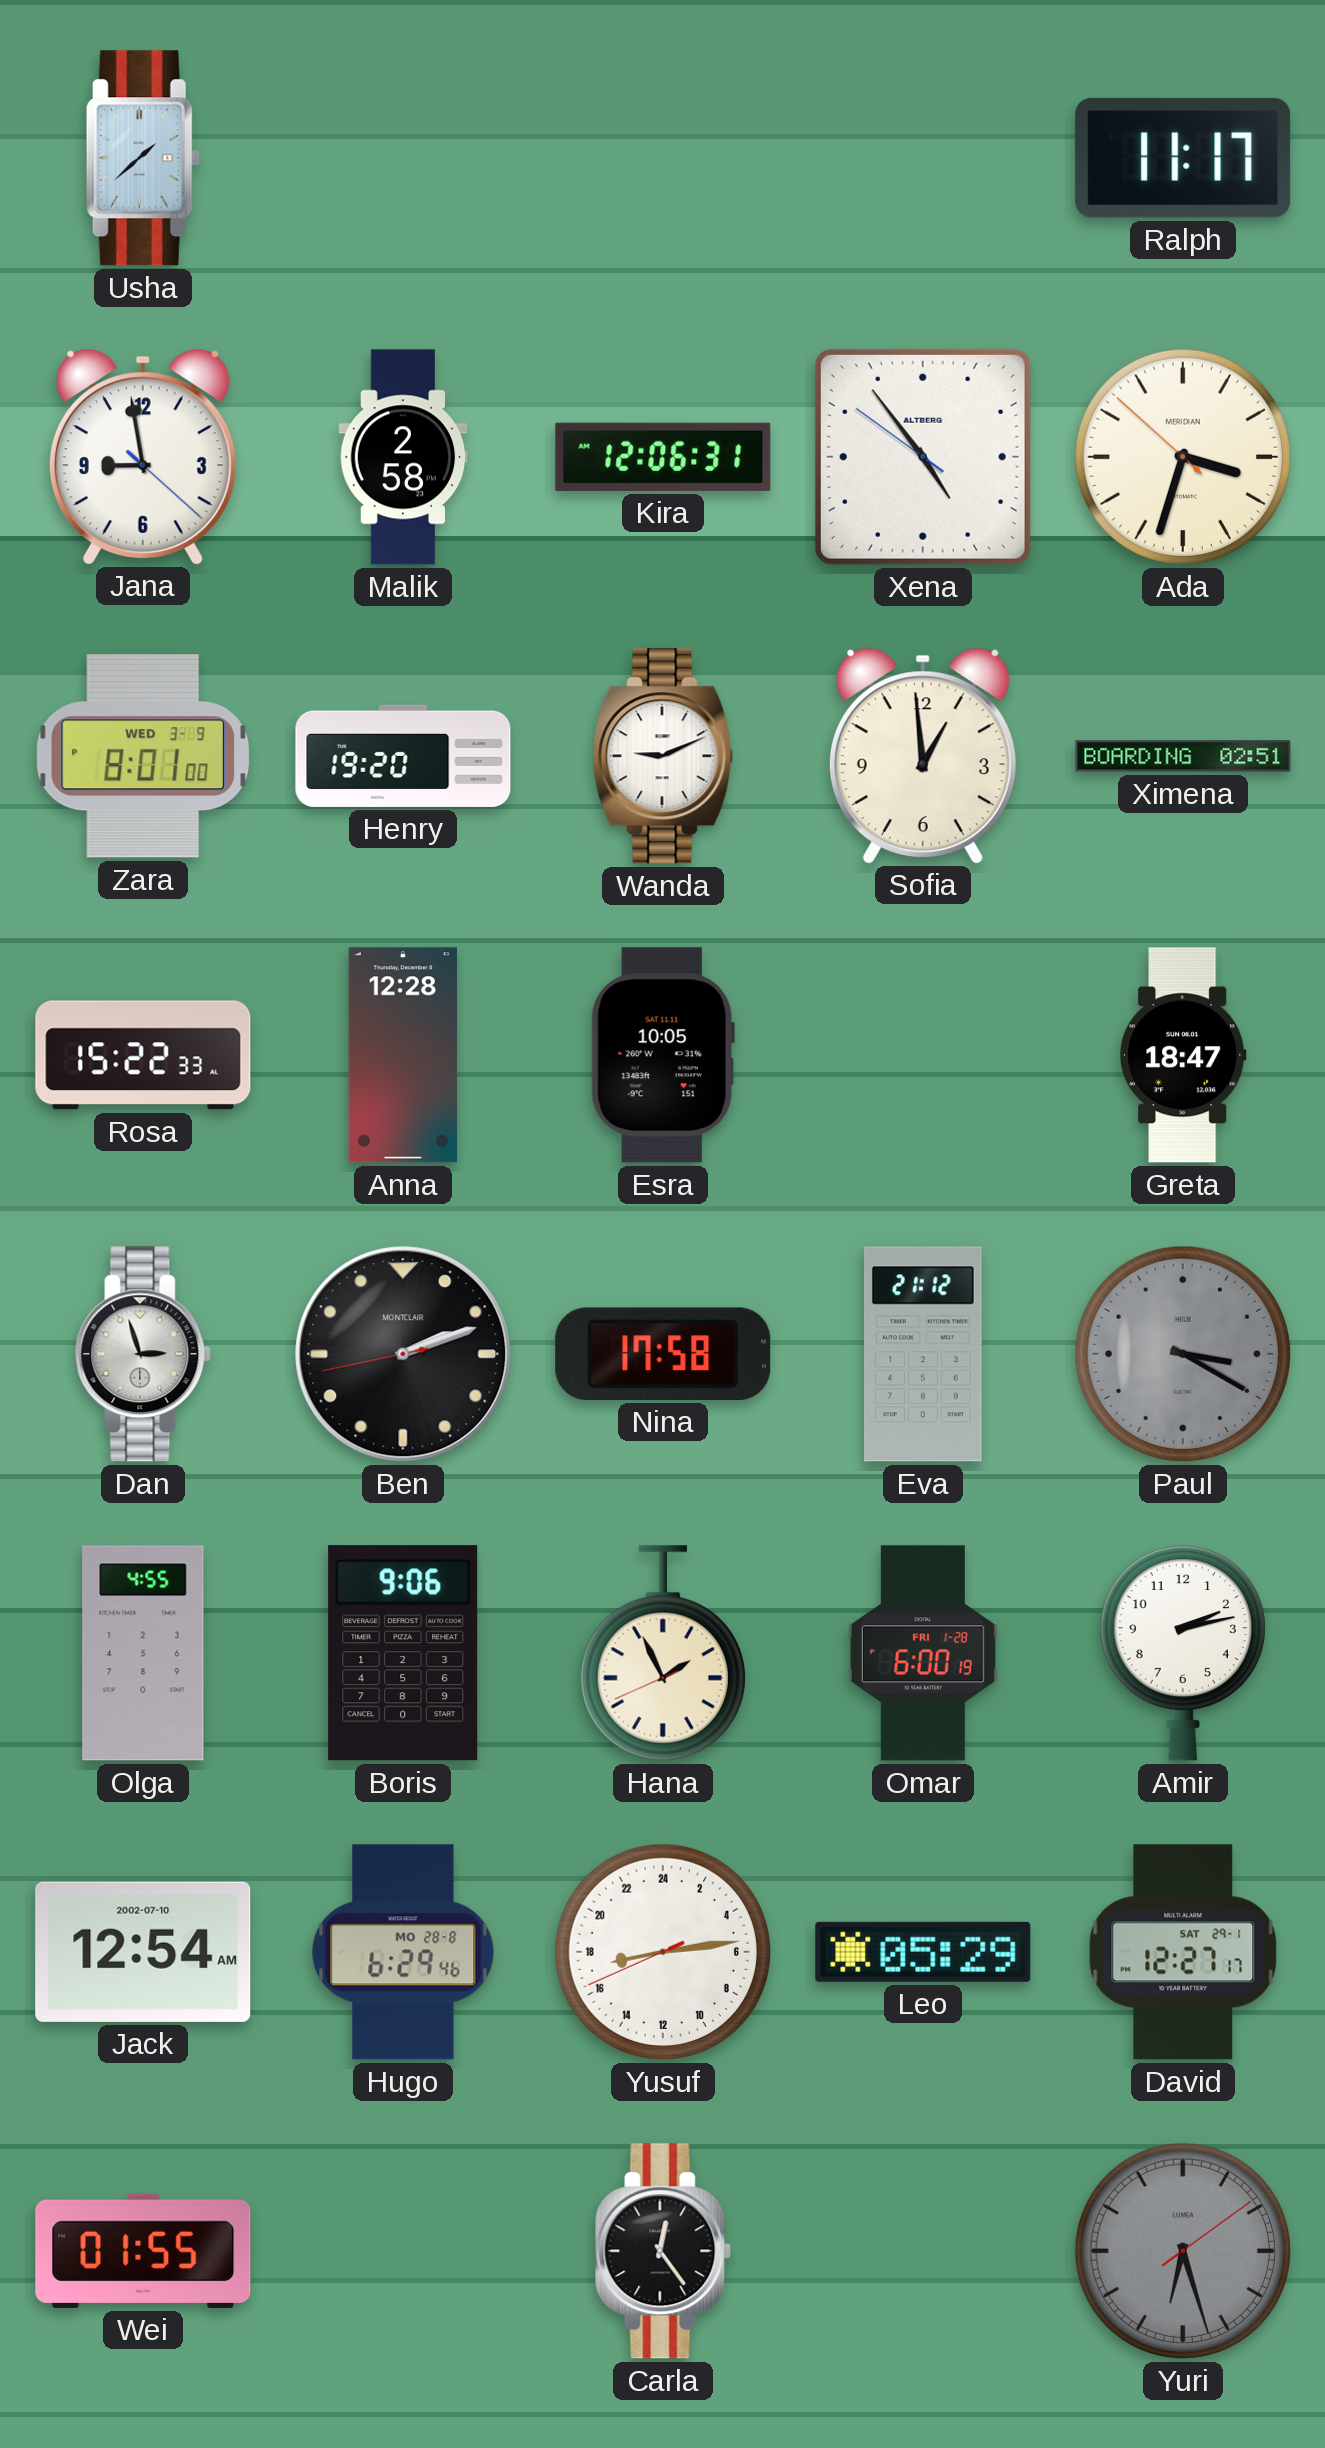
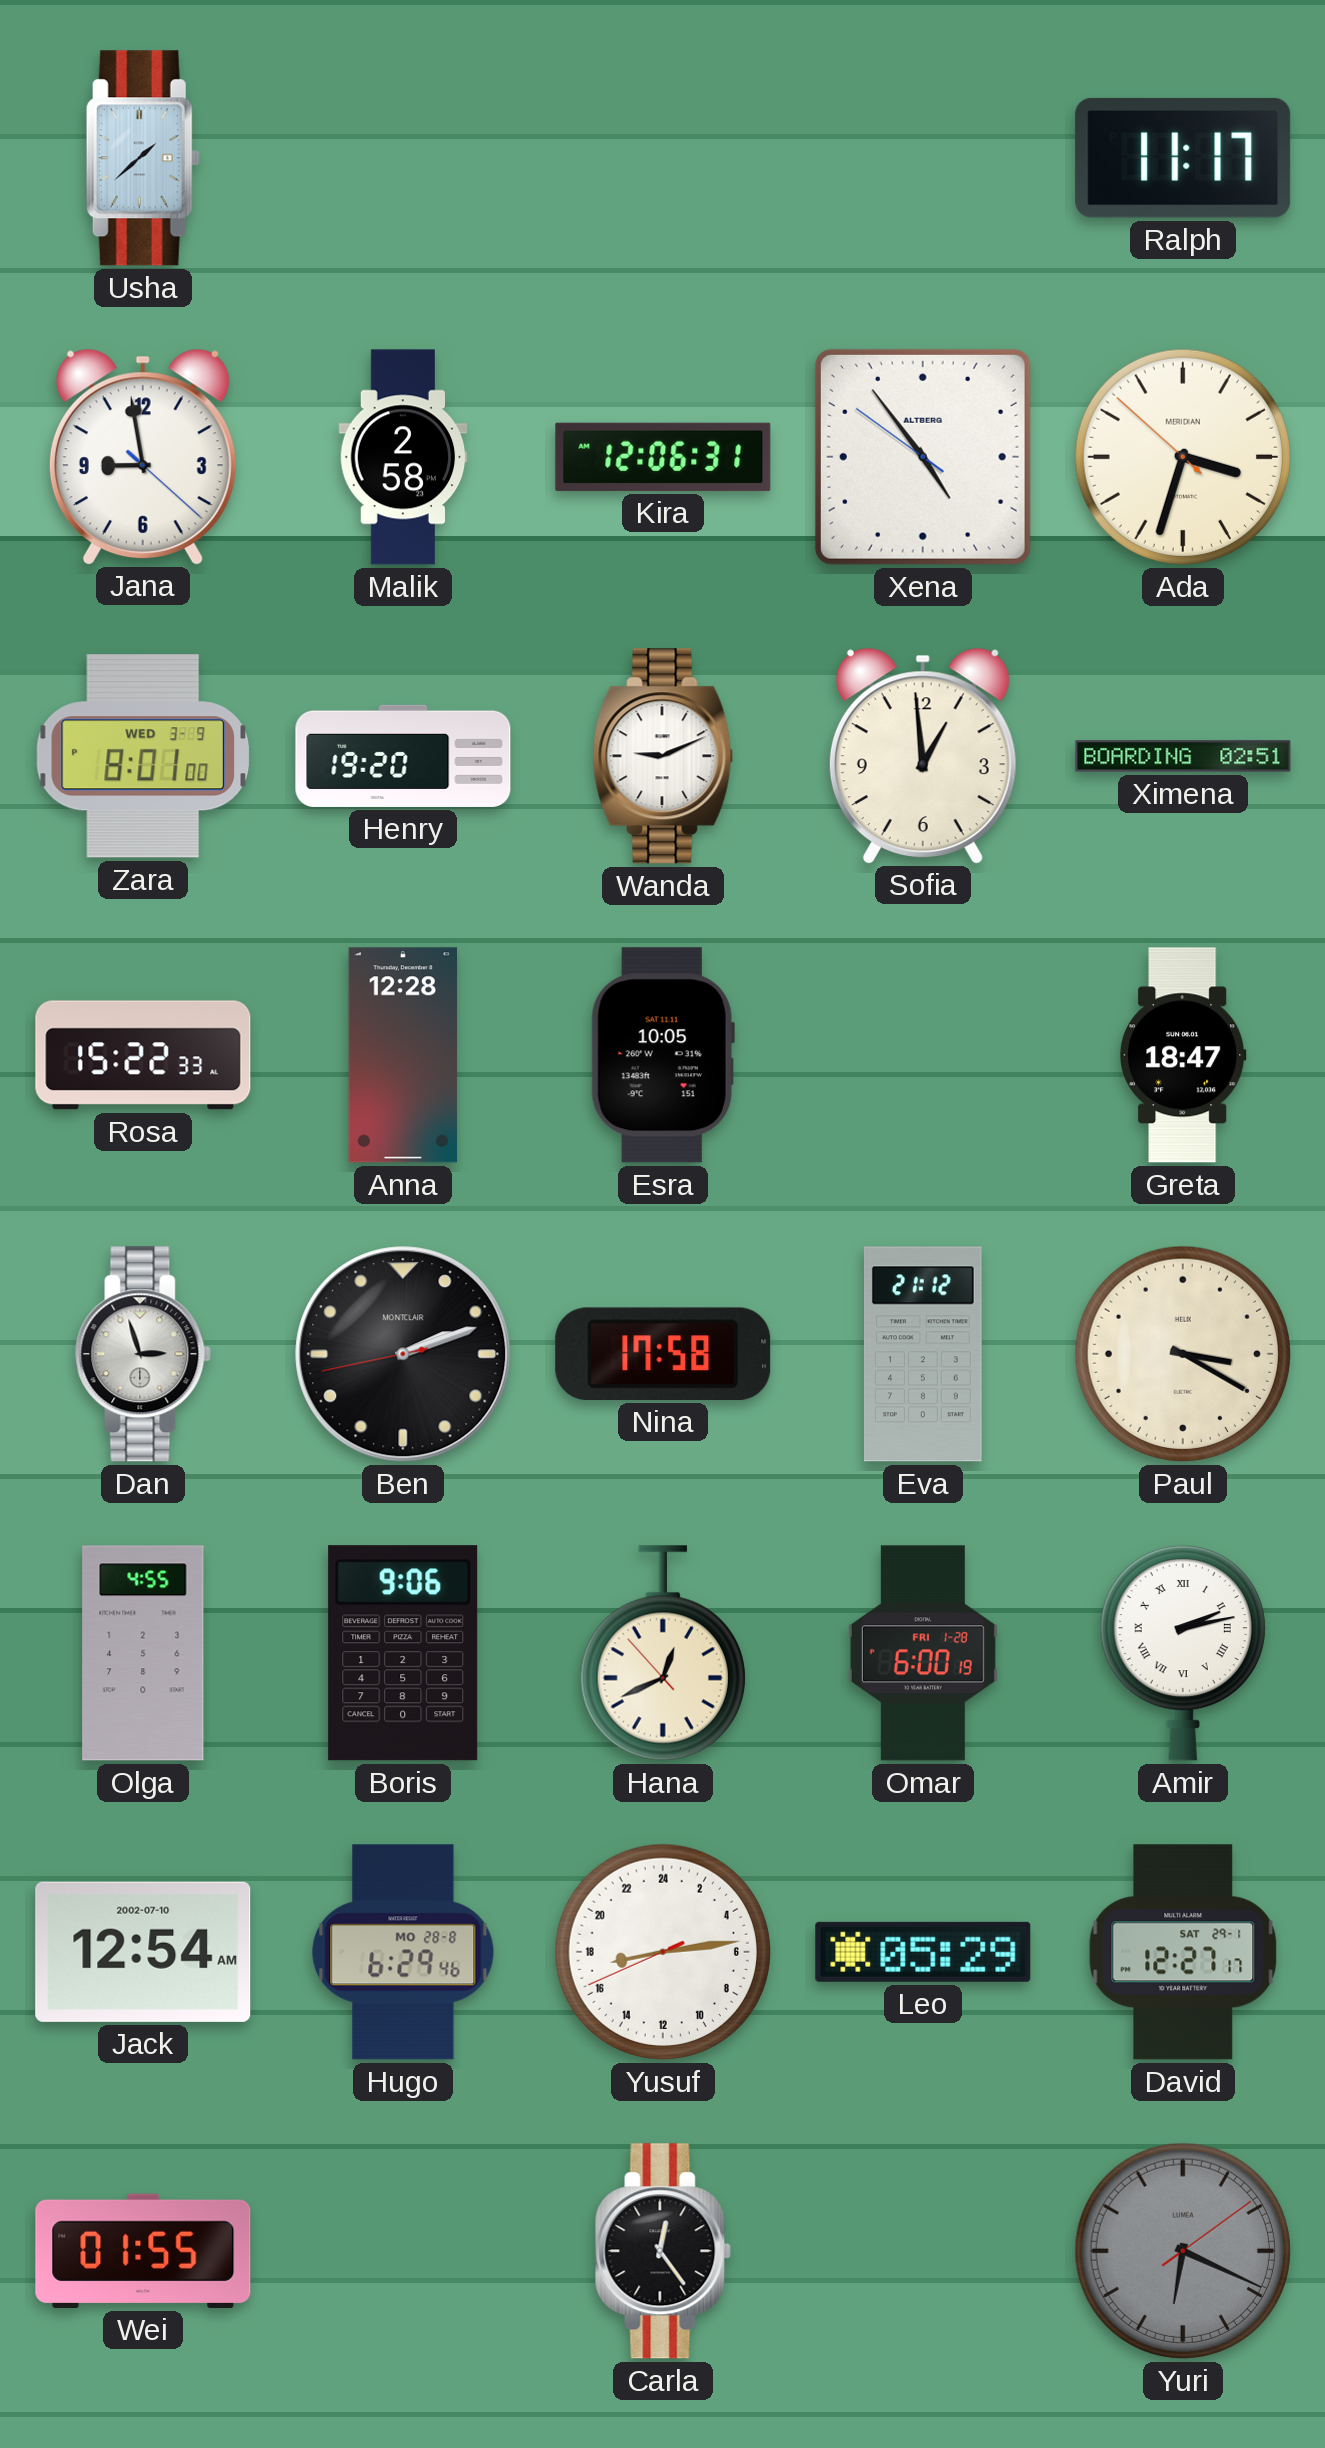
Paul dial: grey -> cream (1183, 1354)
Hana: 1:55 -> 12:40 (663, 1653)
Amir numerals: Arabic -> Roman (1183, 1653)
Yuri: 6:27 -> 6:19 (1183, 2251)
